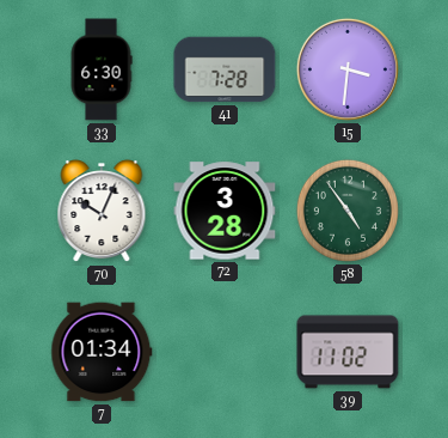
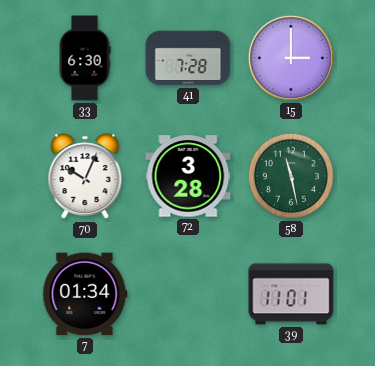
15: 3:31 -> 3:00 (291, 58)
58: 4:54 -> 11:28 (291, 176)
39: 11:02 -> 11:01 (291, 294)
